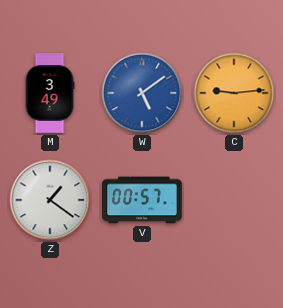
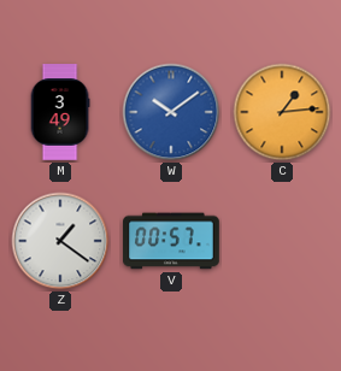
W: 5:09 -> 10:09 (171, 112)
C: 9:14 -> 1:14 (282, 112)
